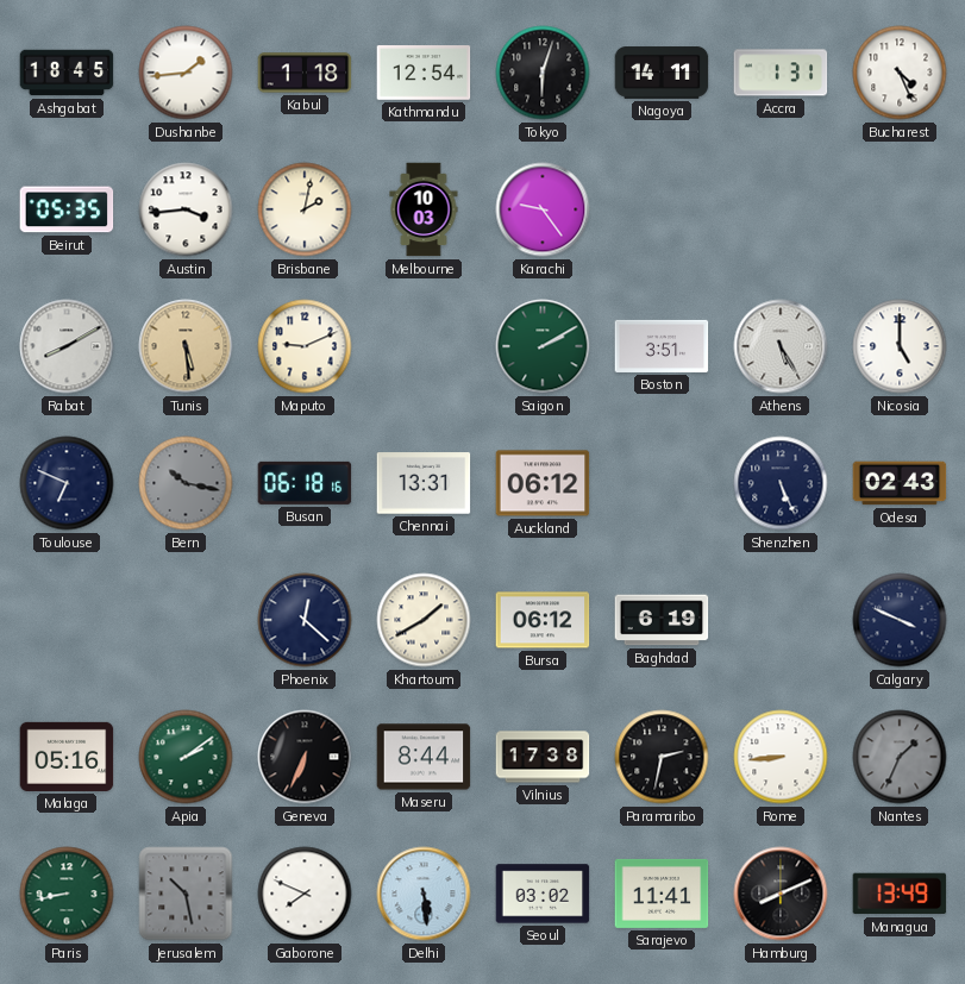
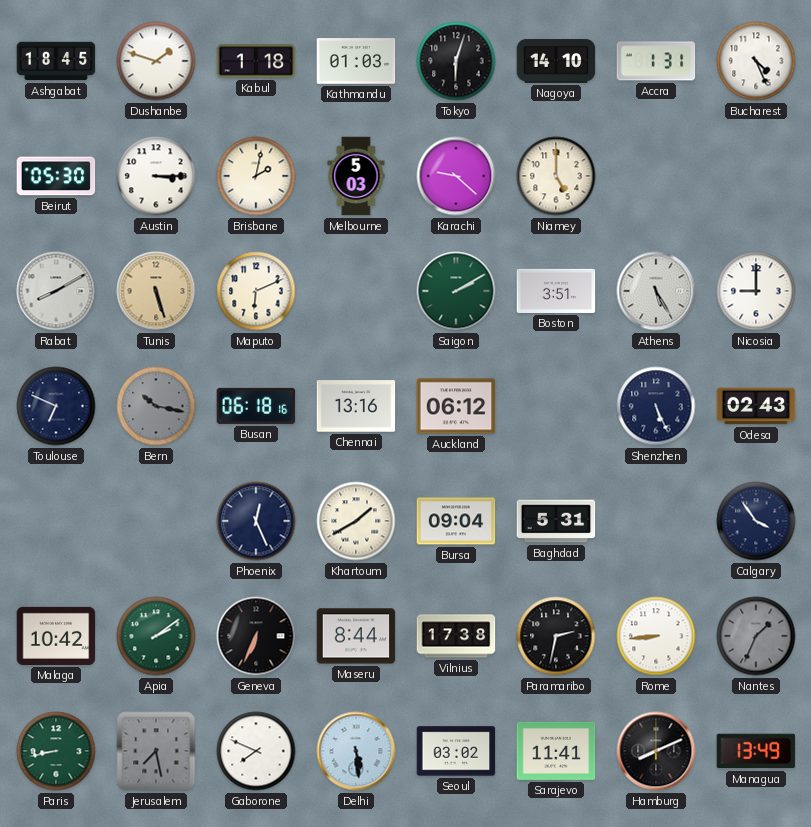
Dushanbe: 1:44 -> 1:48 (156, 61)
Kathmandu: 12:54 -> 01:03 (356, 61)
Nagoya: 14:11 -> 14:10 (556, 61)
Beirut: 05:35 -> 05:30 (56, 176)
Austin: 3:44 -> 3:15 (156, 176)
Melbourne: 10:03 -> 5:03 (356, 176)
Karachi: 9:24 -> 9:22 (456, 176)
Niamey: none -> 5:00 (556, 176)
Tunis: 5:29 -> 5:27 (156, 291)
Maputo: 9:11 -> 6:11 (256, 291)
Nicosia: 5:00 -> 9:00 (756, 291)
Chennai: 13:31 -> 13:16 (356, 406)
Phoenix: 12:22 -> 12:26 (256, 521)
Bursa: 06:12 -> 09:04 (456, 521)
Baghdad: 6:19 -> 5:31 (556, 521)
Calgary: 3:49 -> 3:54 (756, 521)
Malaga: 05:16 -> 10:42 (56, 636)
Jerusalem: 10:28 -> 7:28 (156, 751)
